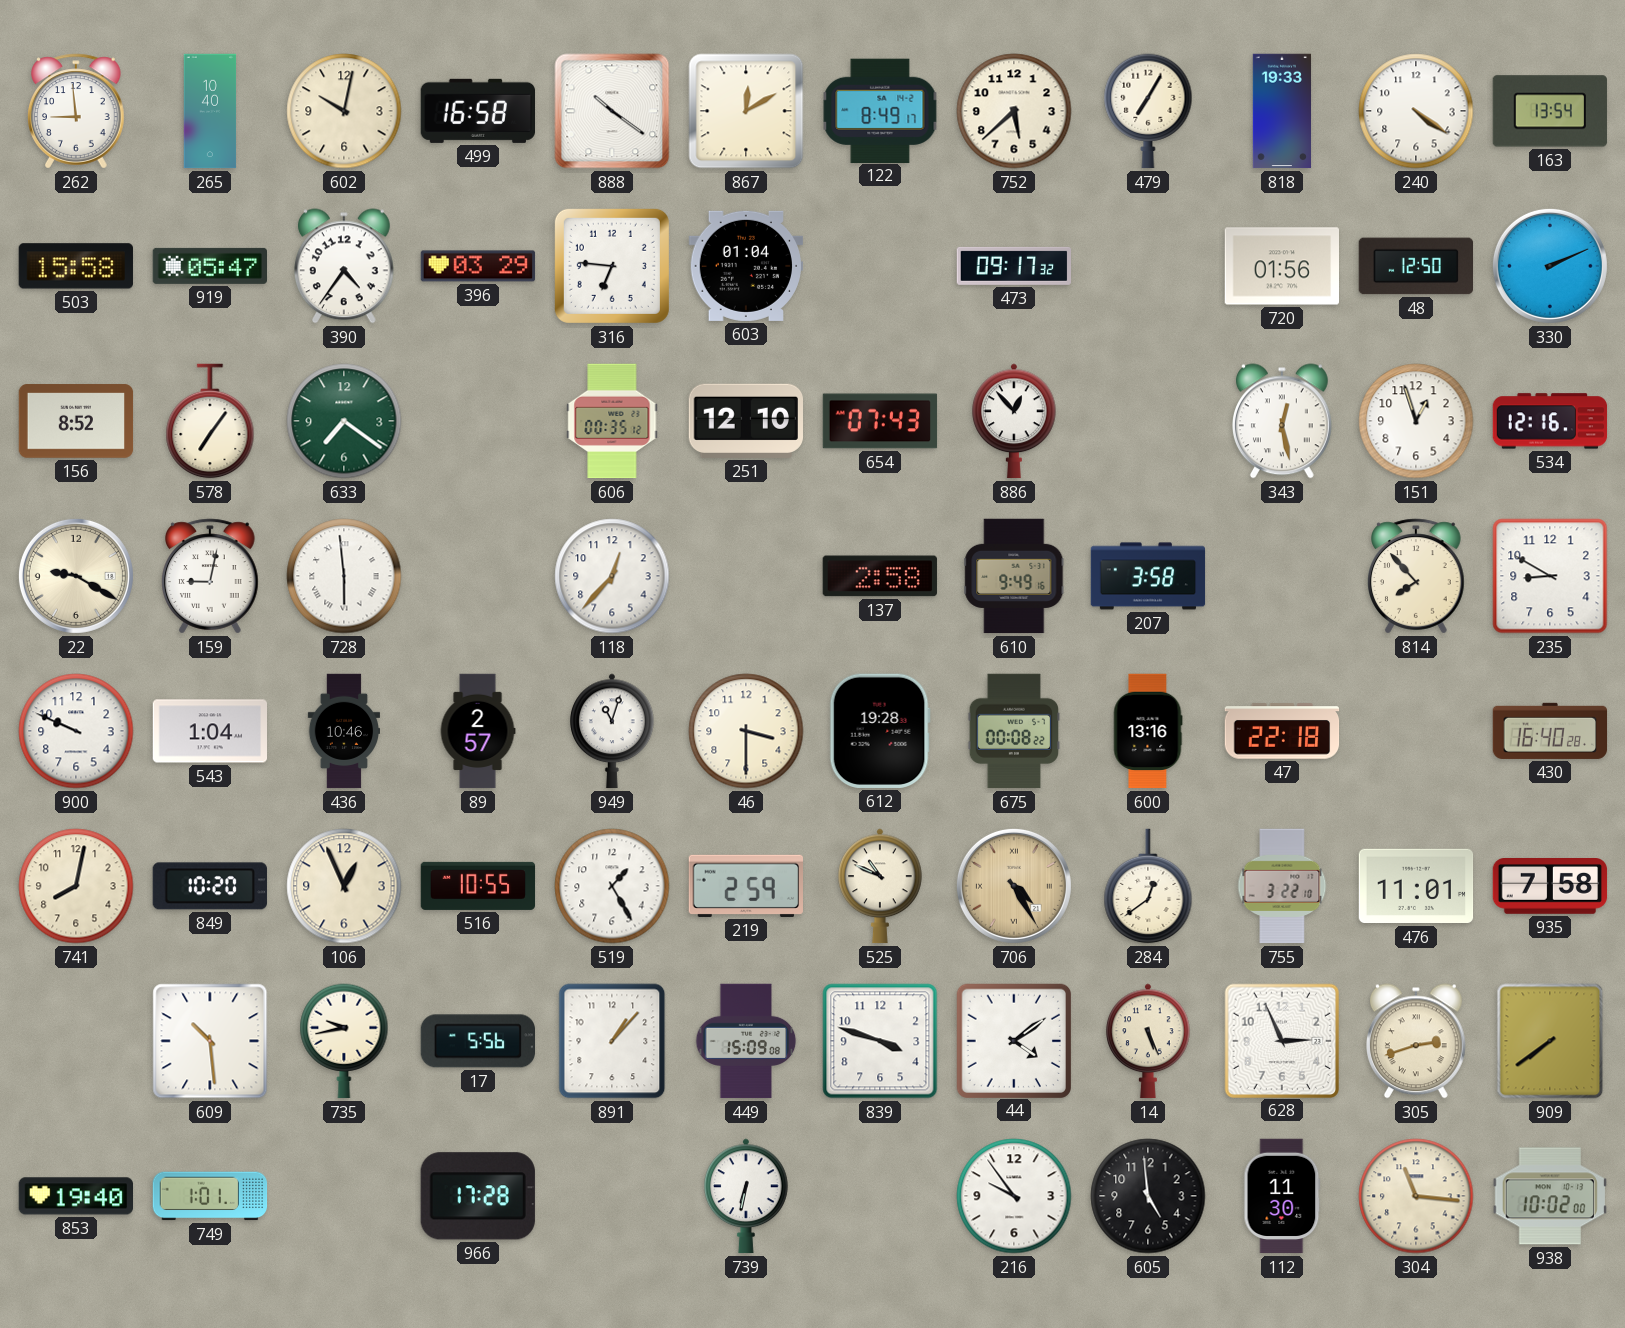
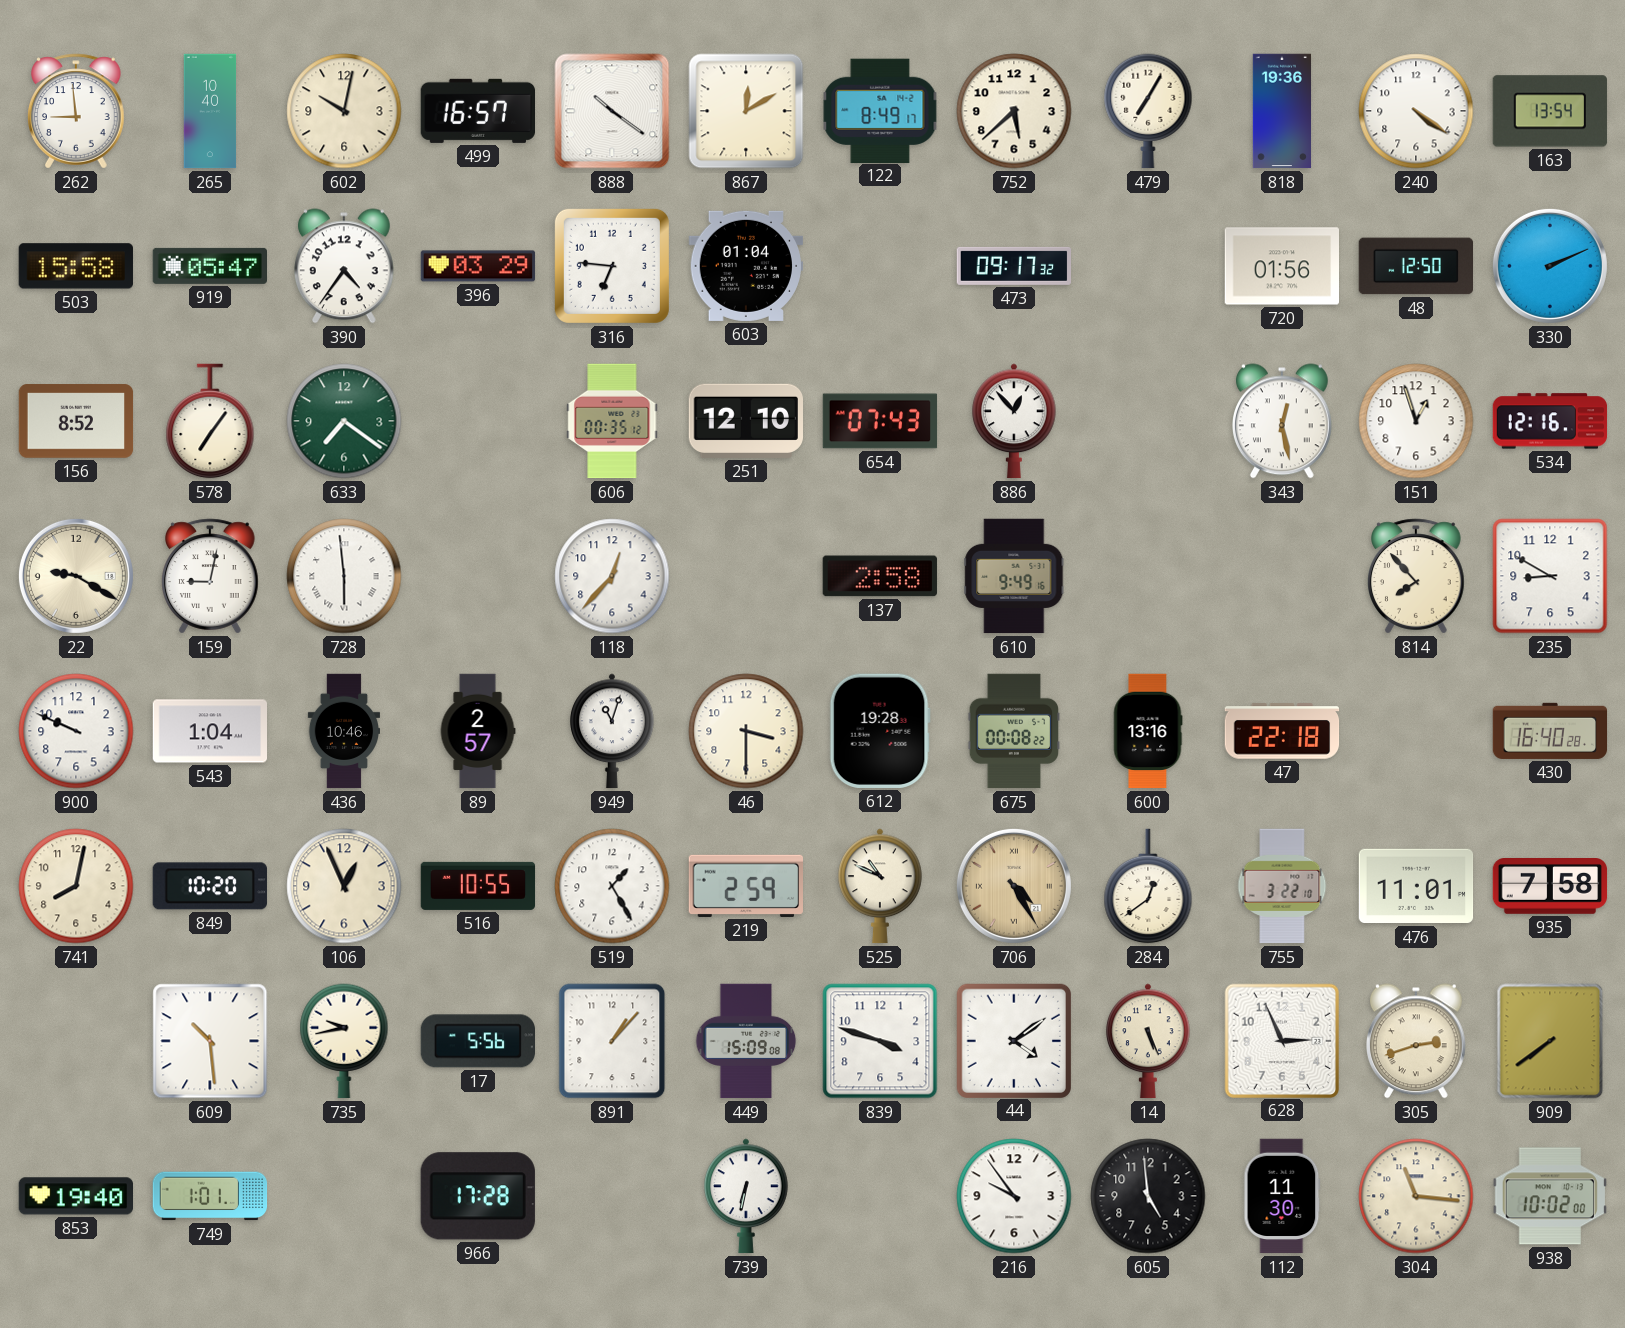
499: 16:58 -> 16:57 (477, 111)
818: 19:33 -> 19:36 (1281, 111)
207: 3:58 -> none (1148, 576)
